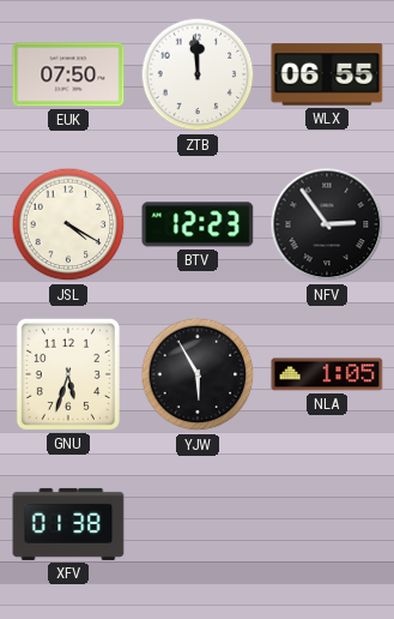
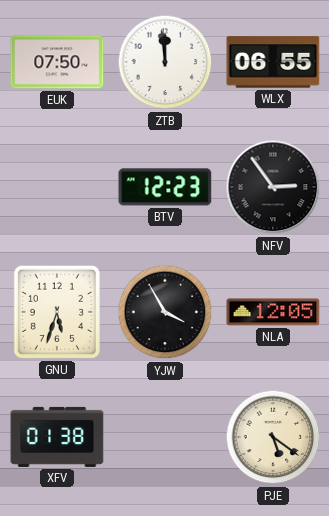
JSL: 4:20 -> none (68, 224)
YJW: 5:55 -> 3:55 (165, 312)
NLA: 1:05 -> 12:05 (273, 312)
PJE: none -> 5:21 (273, 437)
